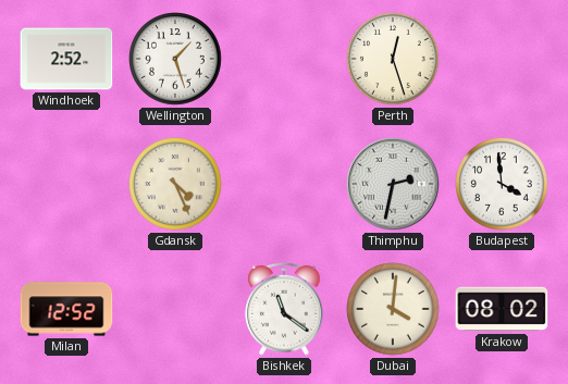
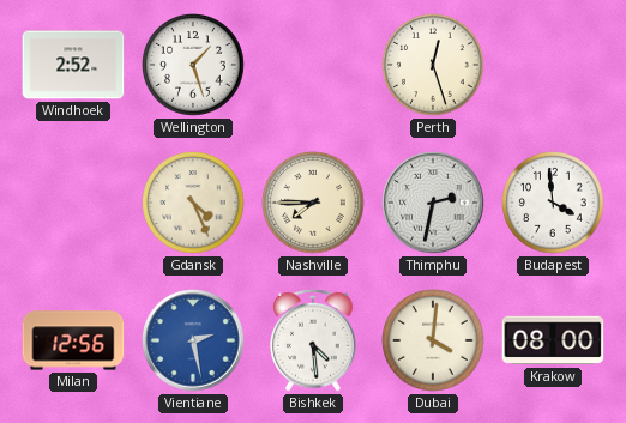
Nashville: none -> 7:45 (314, 204)
Milan: 12:52 -> 12:56 (73, 340)
Vientiane: none -> 2:28 (193, 340)
Bishkek: 11:21 -> 4:29 (314, 340)
Krakow: 08:02 -> 08:00 (553, 340)
